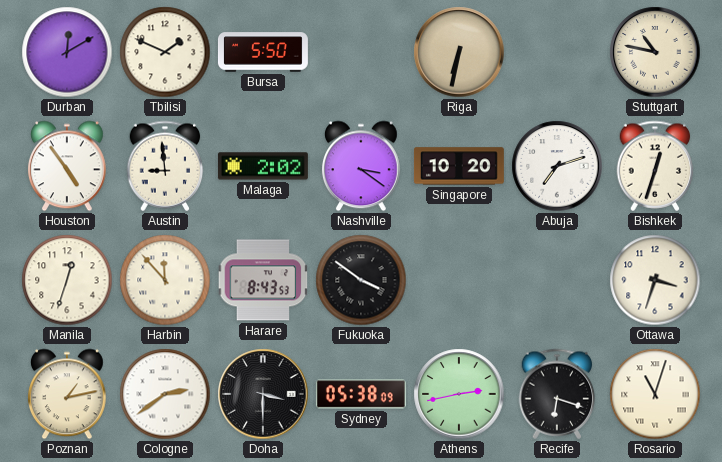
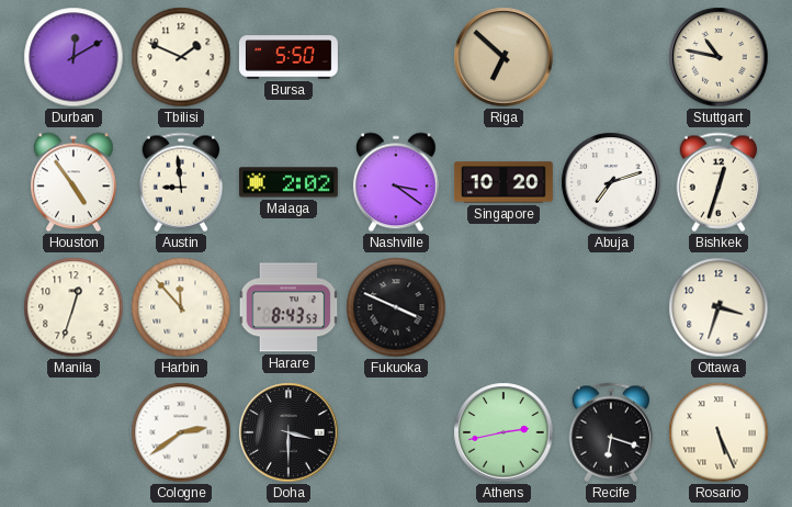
Riga: 6:32 -> 6:52 (504, 57)
Fukuoka: 3:51 -> 3:49 (396, 307)
Poznan: 1:13 -> none (67, 394)
Sydney: 05:38 -> none (361, 394)
Rosario: 11:03 -> 5:26 (719, 432)
